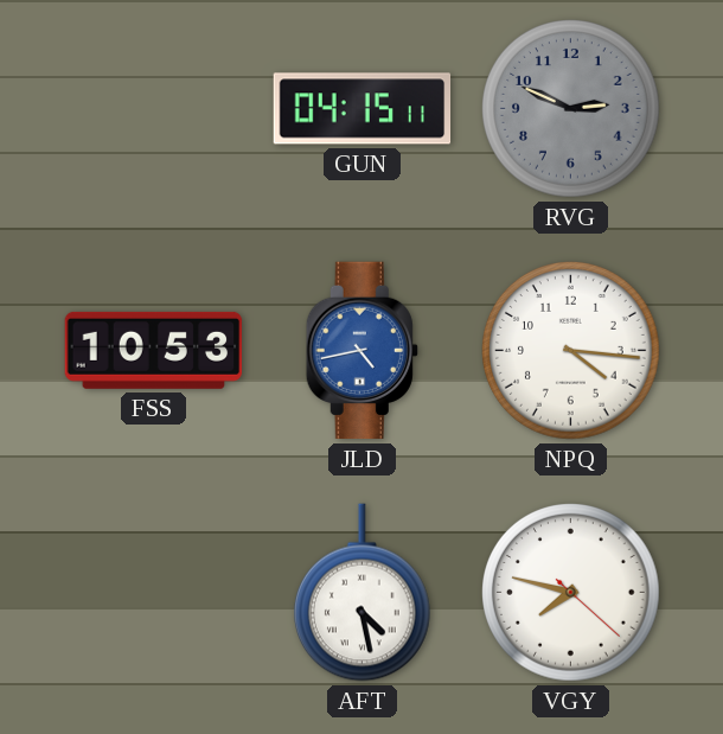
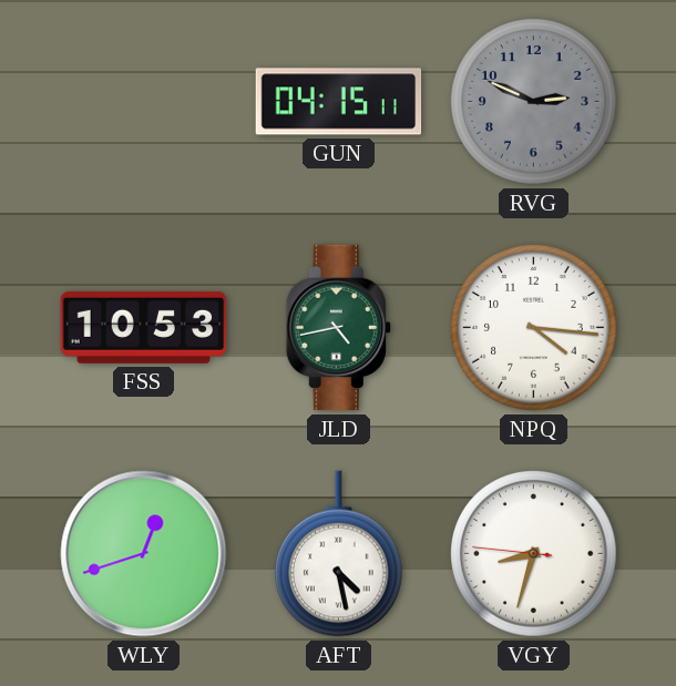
JLD dial: blue -> green (338, 328)
WLY: none -> 12:42 (144, 554)
VGY: 7:47 -> 8:32 (534, 554)
